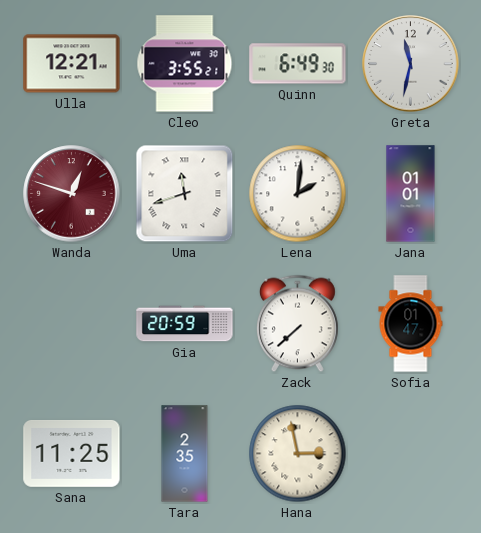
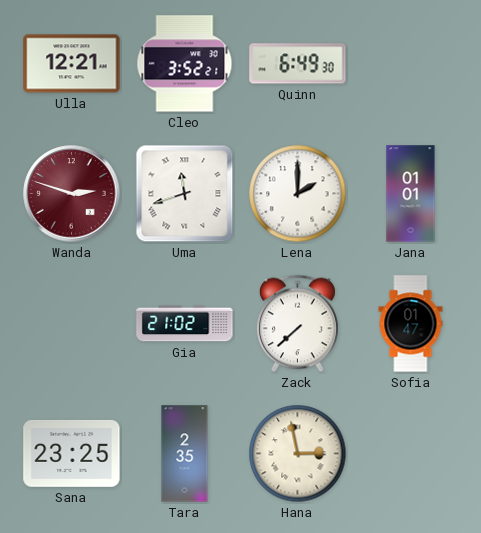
Cleo: 3:55 -> 3:52 (185, 64)
Greta: 11:32 -> none (411, 64)
Wanda: 12:48 -> 2:48 (72, 194)
Lena: 2:01 -> 2:00 (298, 194)
Gia: 20:59 -> 21:02 (185, 324)
Sana: 11:25 -> 23:25 (72, 453)
